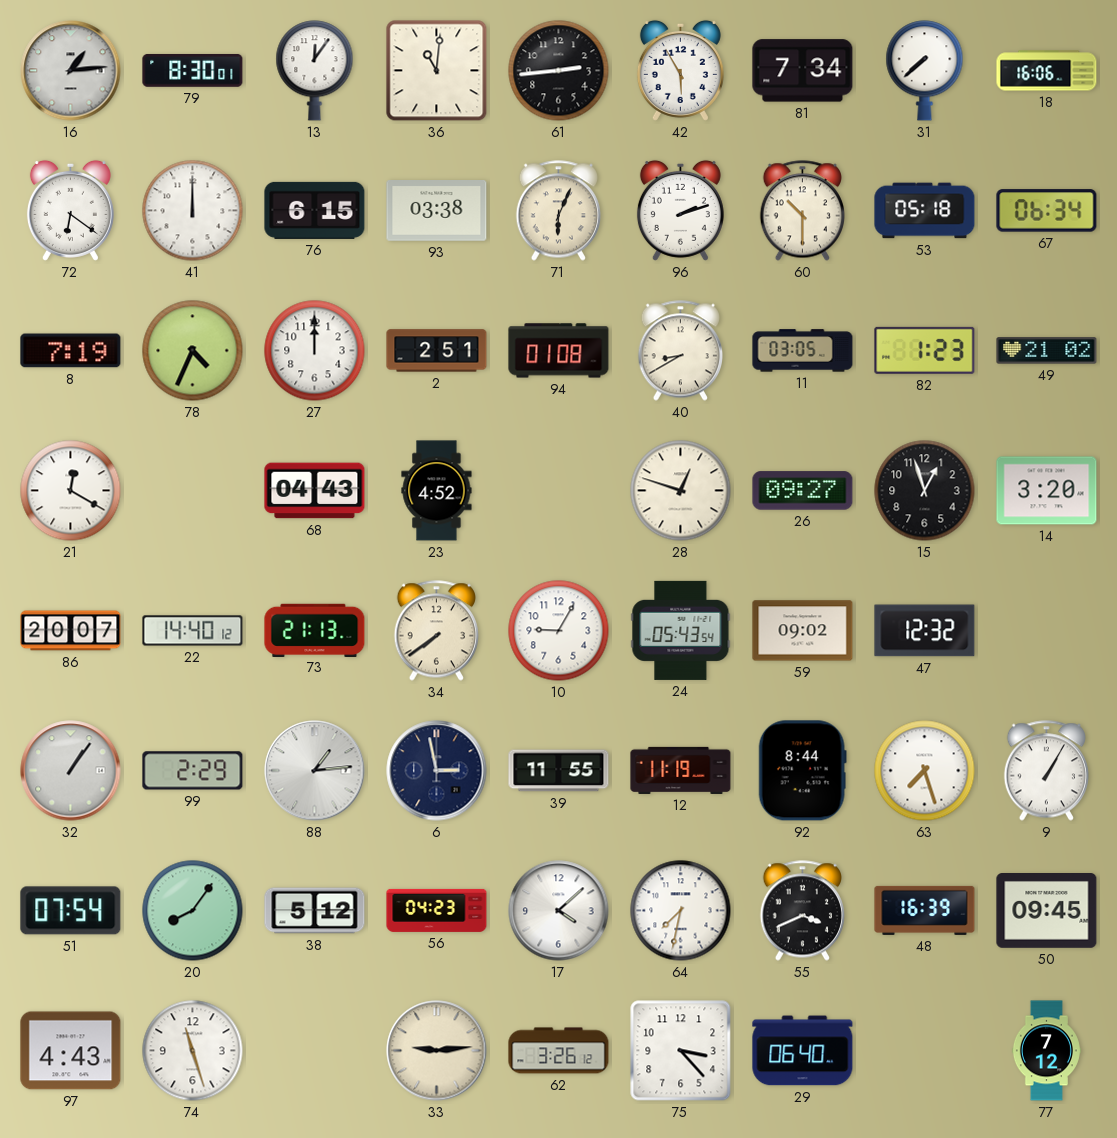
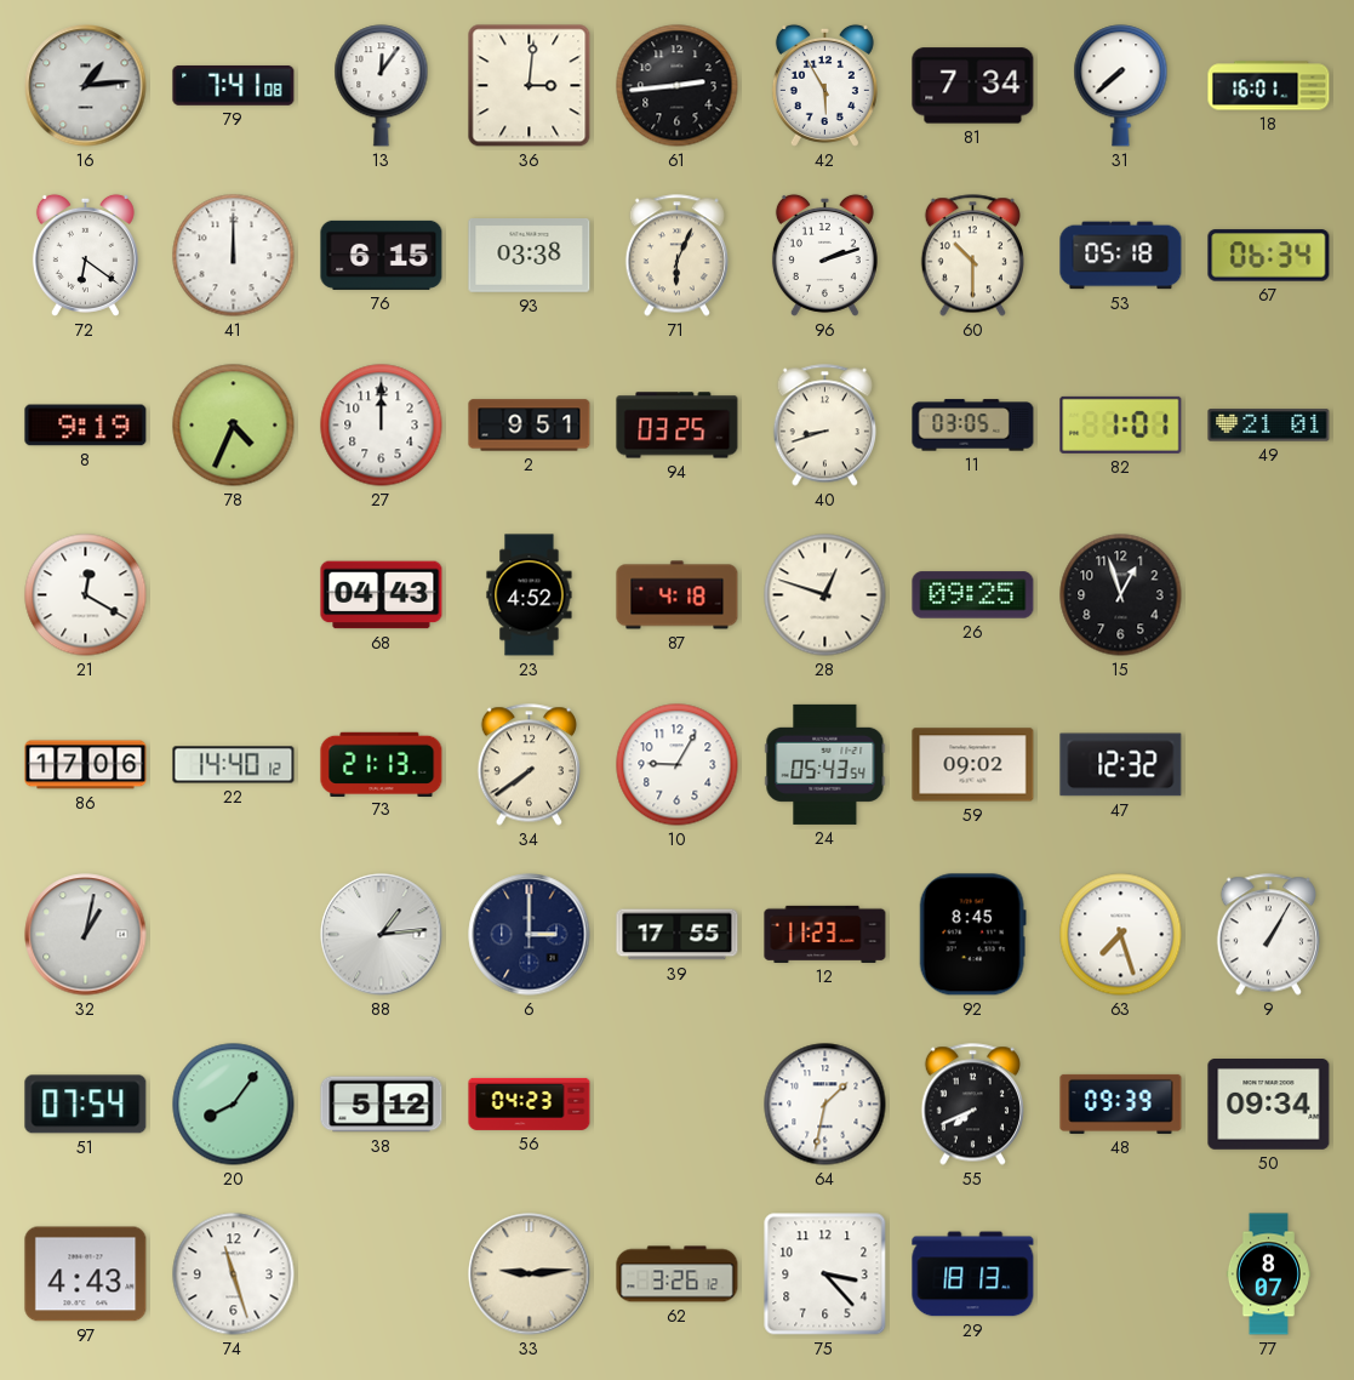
79: 8:30 -> 7:41 (234, 85)
36: 11:01 -> 3:01 (530, 86)
18: 16:06 -> 16:01 (1269, 86)
8: 7:19 -> 9:19 (86, 426)
2: 2:51 -> 9:51 (530, 426)
94: 01:08 -> 03:25 (678, 426)
40: 8:40 -> 8:42 (824, 426)
82: 1:23 -> 1:01 (1121, 424)
49: 21:02 -> 21:01 (1269, 426)
87: none -> 4:18 (678, 595)
26: 09:27 -> 09:25 (973, 595)
14: 3:20 -> none (1047, 491)
86: 20:07 -> 17:06 (86, 765)
32: 1:06 -> 1:02 (86, 935)
99: 2:29 -> none (193, 771)
6: 2:58 -> 3:00 (530, 935)
39: 11:55 -> 17:55 (678, 935)
12: 11:19 -> 11:23 (825, 934)
92: 8:44 -> 8:45 (972, 935)
17: 4:08 -> none (559, 911)
64: 7:32 -> 1:32 (825, 1105)
55: 3:41 -> 7:41 (972, 1105)
48: 16:39 -> 09:39 (1121, 1104)
50: 09:45 -> 09:34 (1269, 1105)
29: 06:40 -> 18:13 (973, 1274)
77: 7:12 -> 8:07 (1268, 1274)
